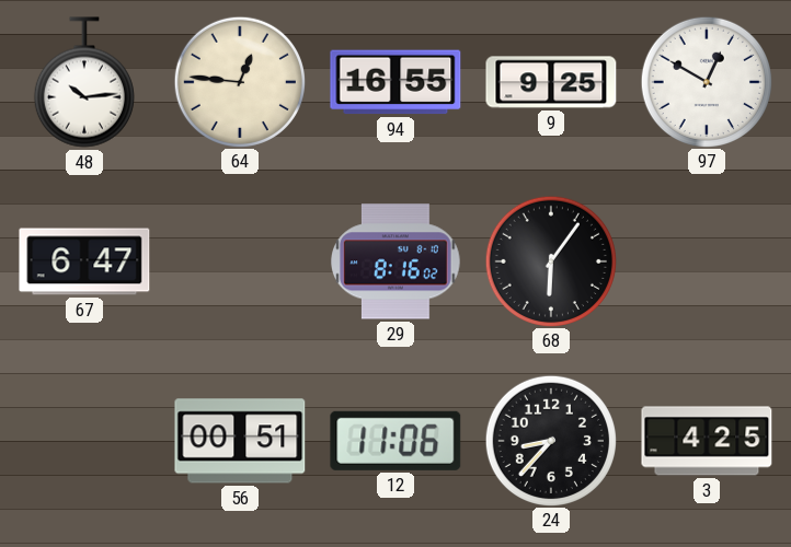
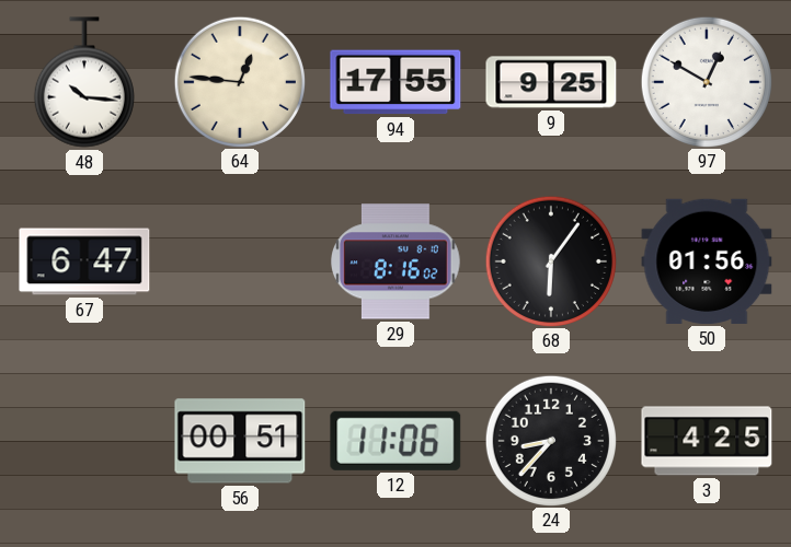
48: 10:14 -> 10:16 (84, 82)
94: 16:55 -> 17:55 (396, 82)
50: none -> 01:56 (707, 261)
